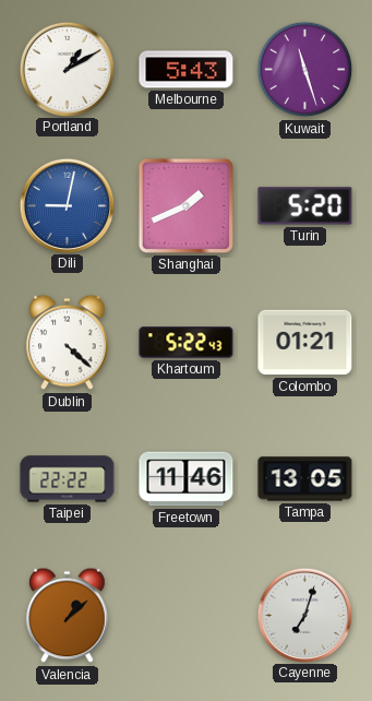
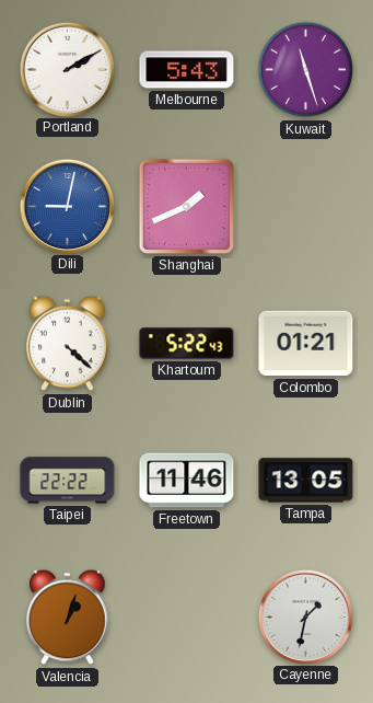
Portland: 1:10 -> 2:10 (67, 69)
Turin: 5:20 -> none (305, 206)
Valencia: 1:08 -> 1:03 (68, 618)
Cayenne: 7:03 -> 1:32 (305, 616)
